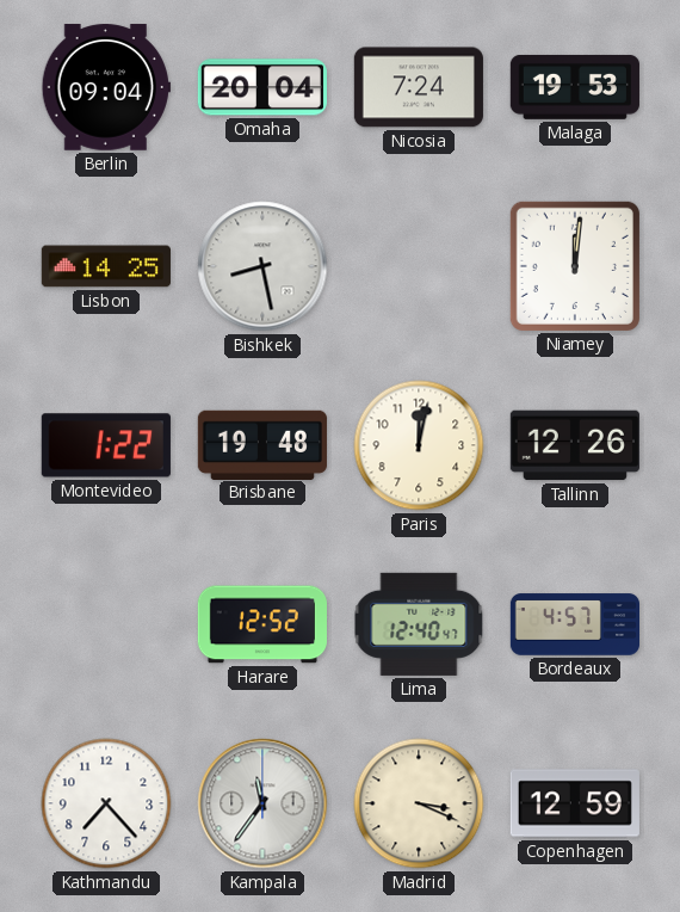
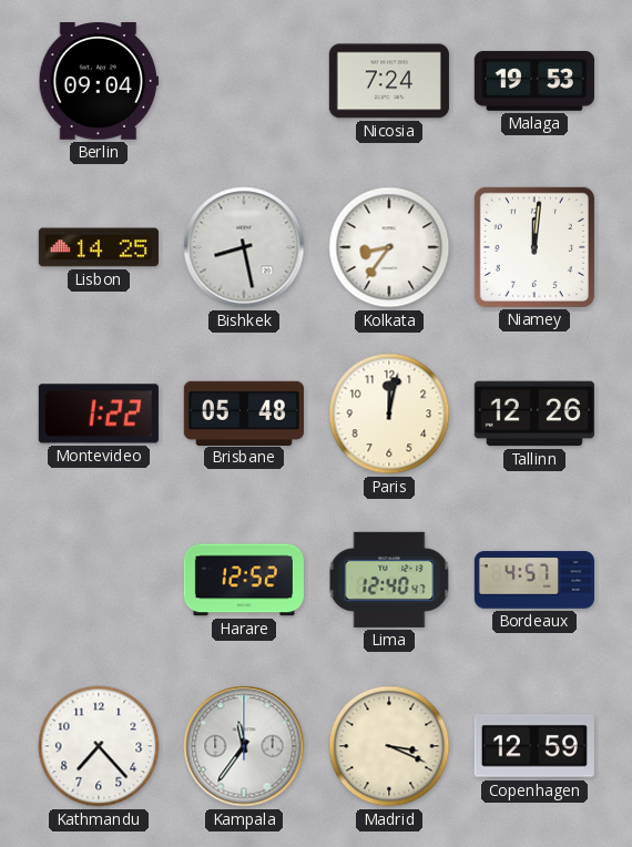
Omaha: 20:04 -> none (262, 87)
Kolkata: none -> 8:36 (389, 247)
Brisbane: 19:48 -> 05:48 (244, 412)
